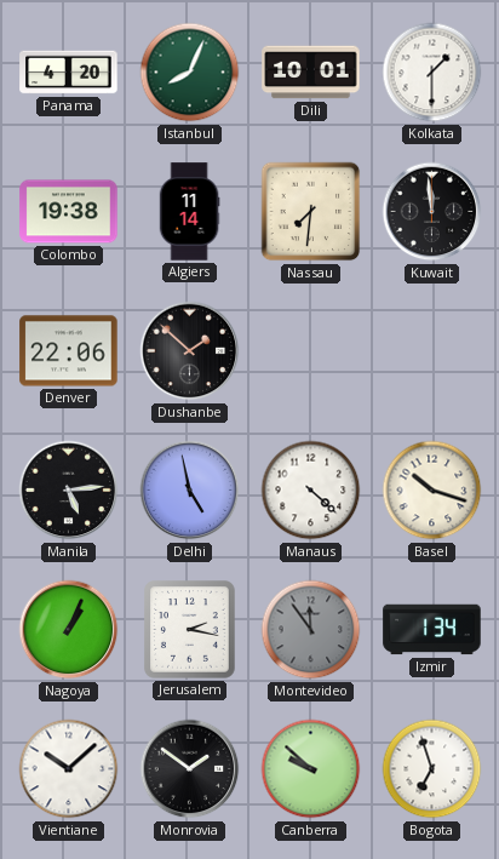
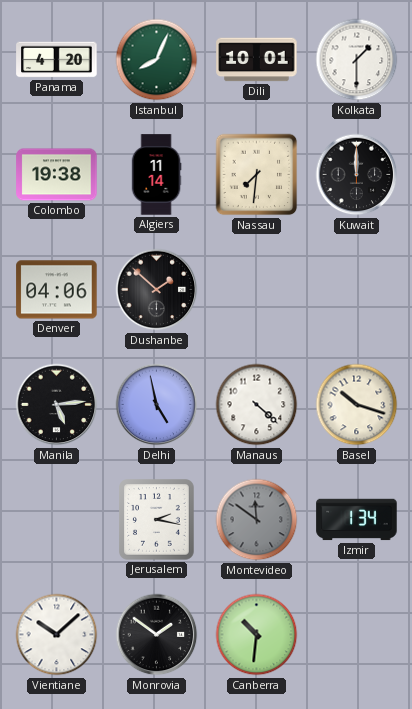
Kuwait: 11:59 -> 12:00 (357, 175)
Denver: 22:06 -> 04:06 (57, 290)
Nagoya: 1:04 -> none (69, 630)
Montevideo: 11:54 -> 11:51 (257, 520)
Canberra: 9:52 -> 10:31 (257, 635)
Bogota: 6:57 -> none (432, 769)
